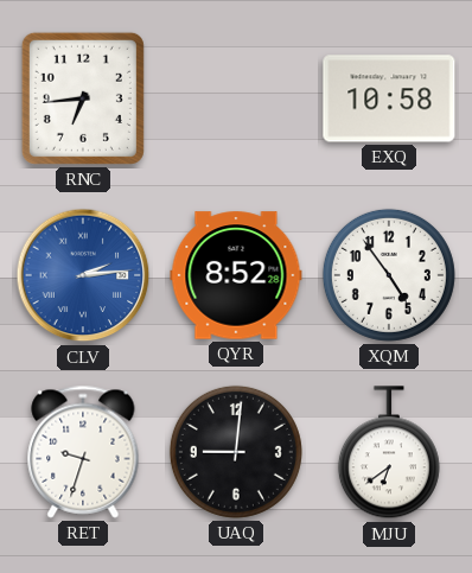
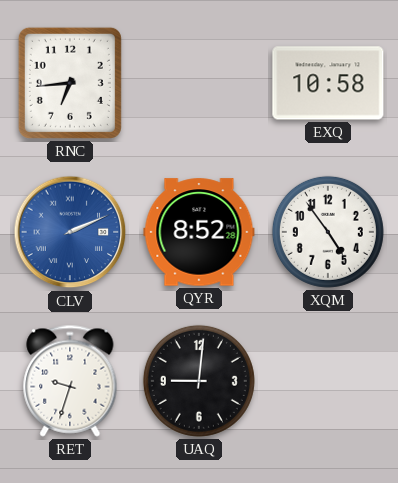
CLV: 2:14 -> 2:11 (70, 232)
MJU: 6:39 -> none (389, 453)
